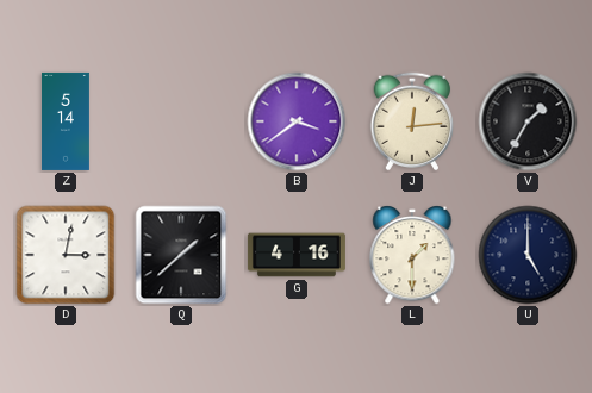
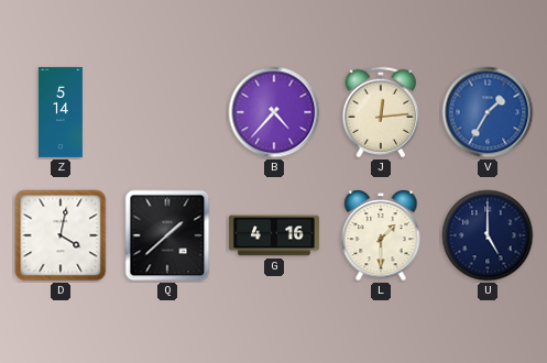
B: 3:39 -> 4:37 (274, 112)
V dial: black -> blue (488, 112)
D: 3:02 -> 4:02 (61, 235)
